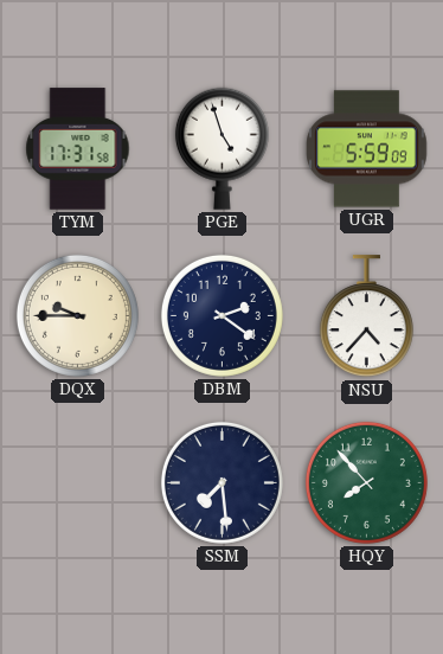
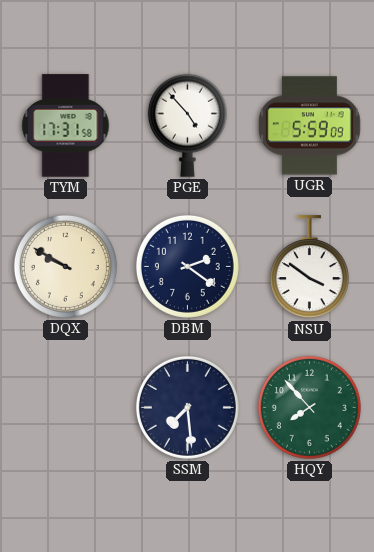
PGE: 4:57 -> 4:53 (187, 125)
DQX: 9:45 -> 9:50 (65, 266)
NSU: 4:37 -> 3:51 (309, 267)
